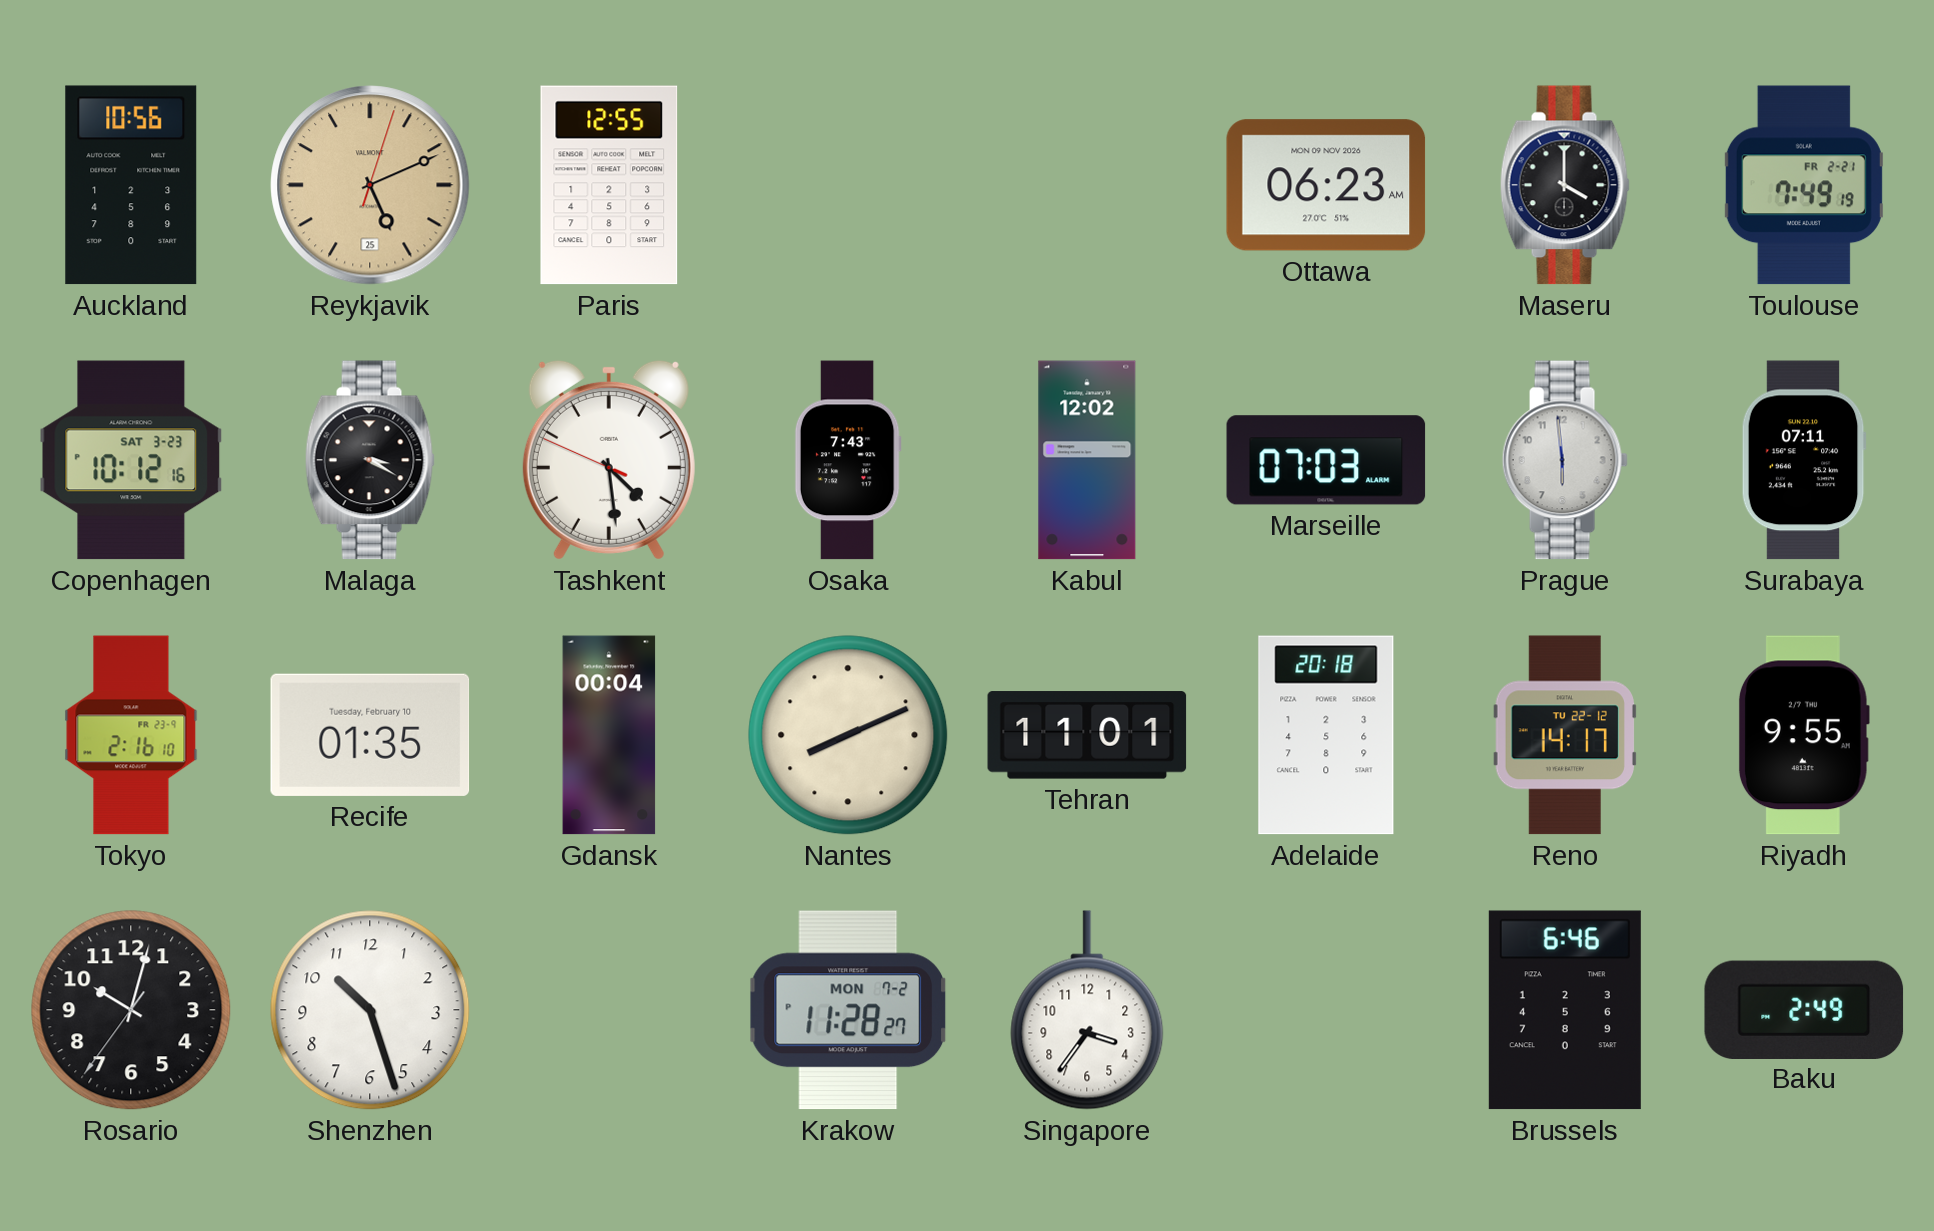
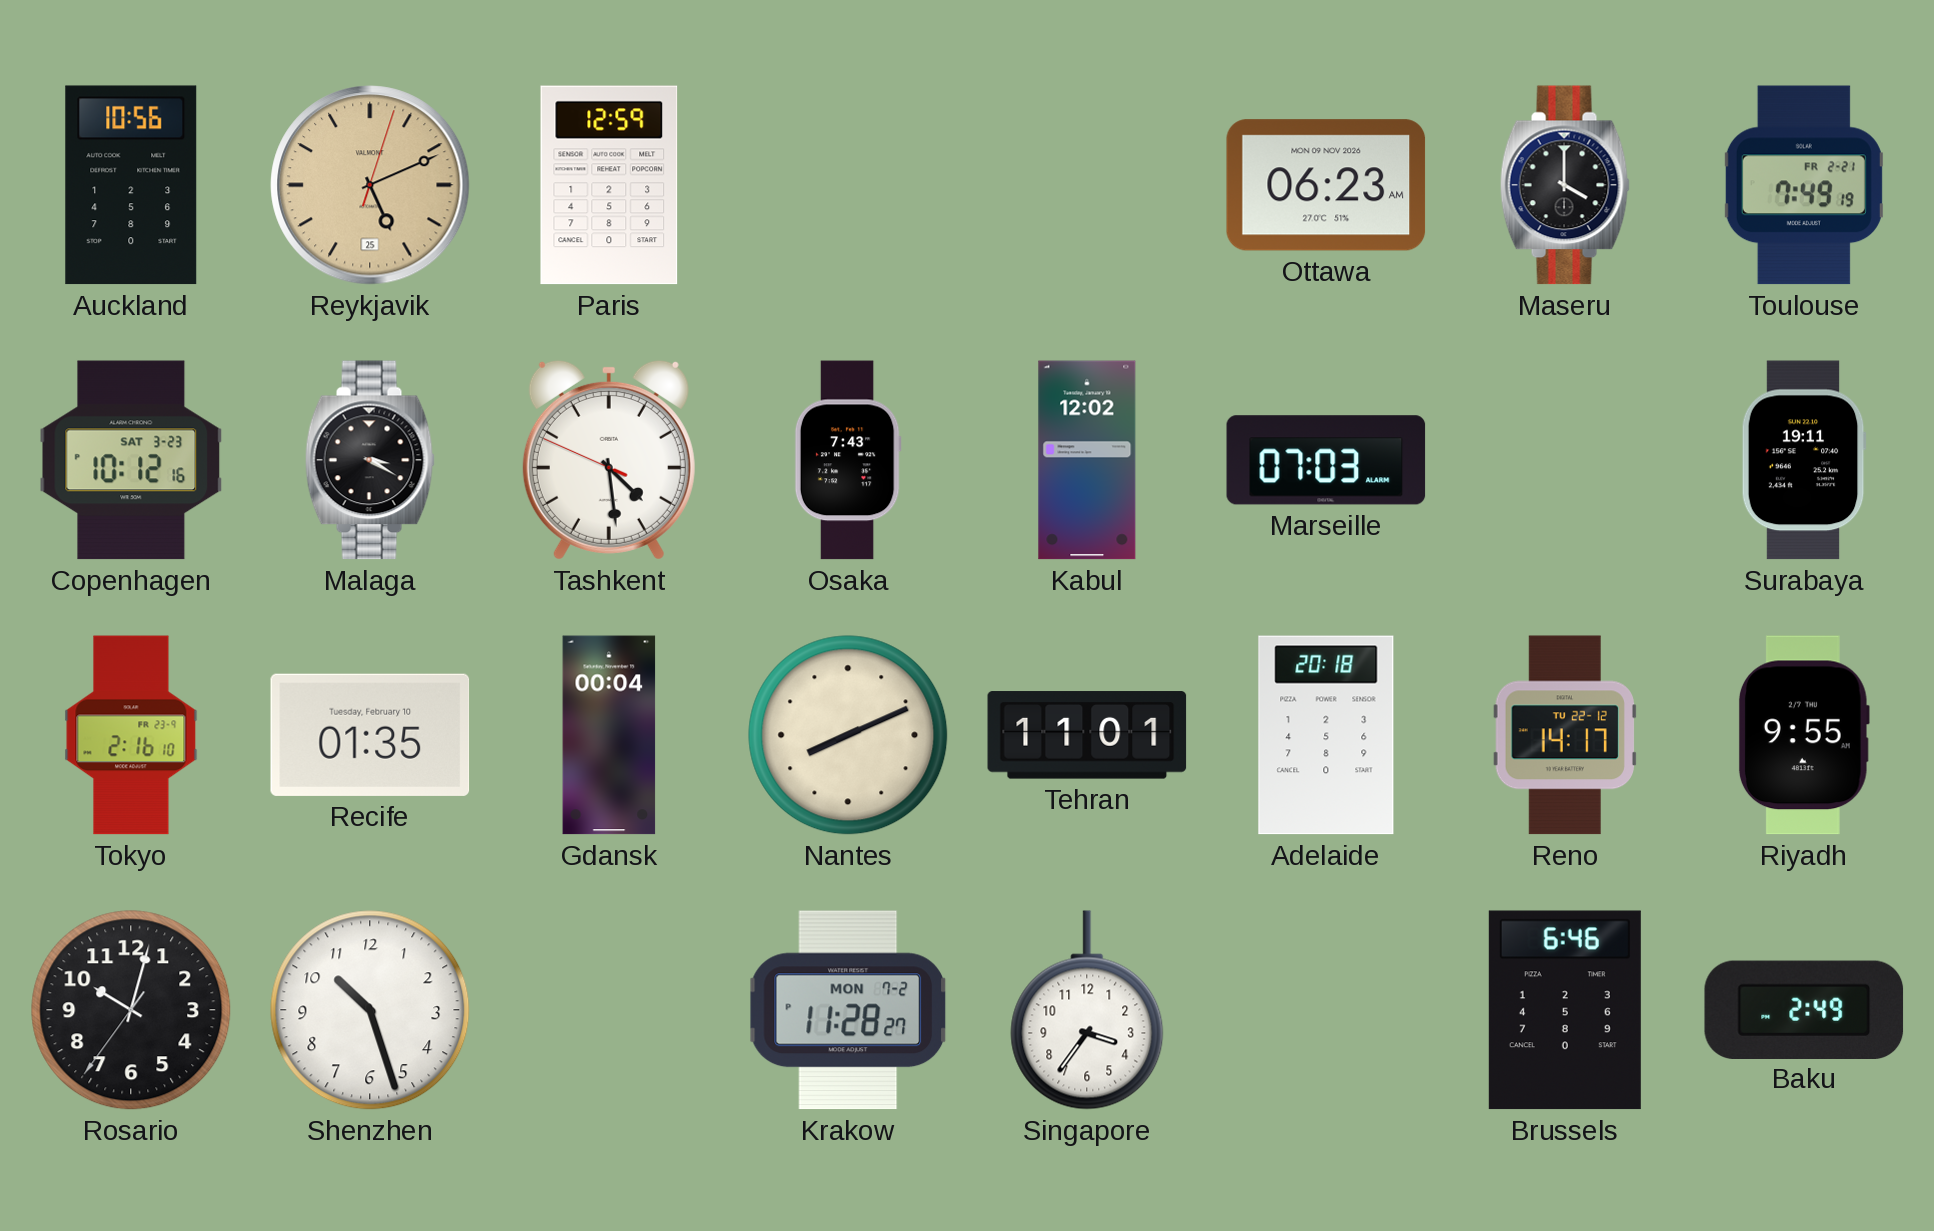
Paris: 12:55 -> 12:59 (609, 185)
Prague: 5:59 -> none (1565, 460)
Surabaya: 07:11 -> 19:11 (1804, 460)
